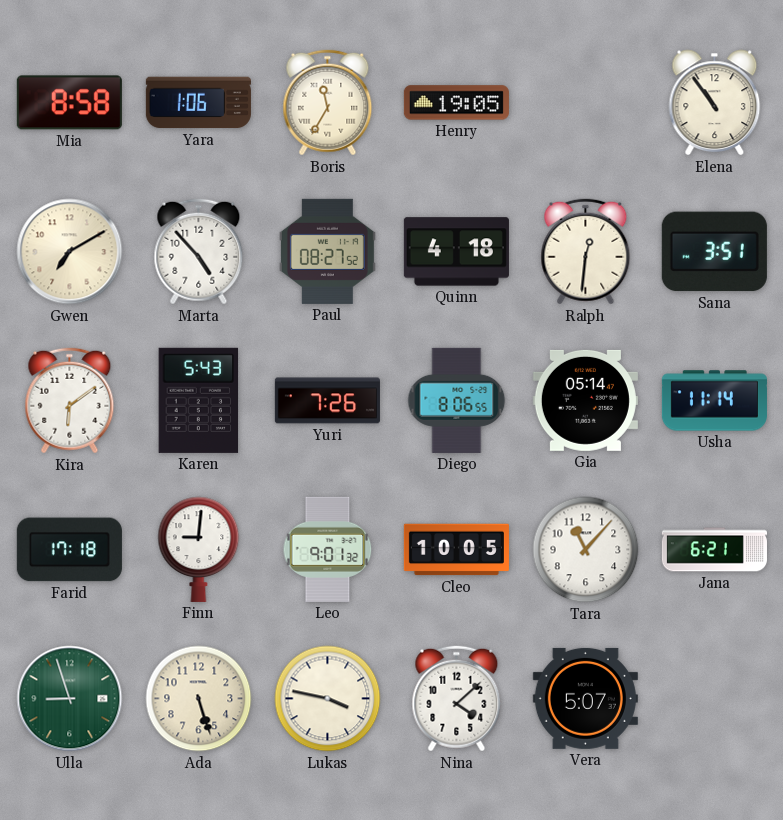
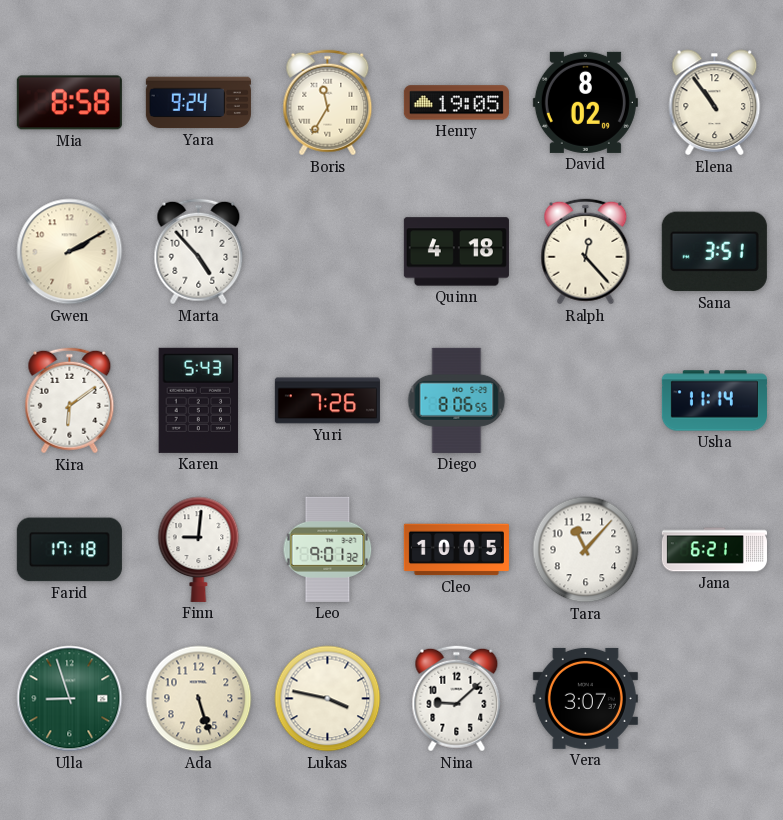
Yara: 1:06 -> 9:24 (198, 103)
David: none -> 8:02 (585, 102)
Gwen: 7:10 -> 2:10 (70, 252)
Paul: 08:27 -> none (327, 251)
Ralph: 12:31 -> 12:23 (586, 252)
Gia: 05:14 -> none (585, 400)
Nina: 4:08 -> 9:08 (457, 699)
Vera: 5:07 -> 3:07 (585, 698)
